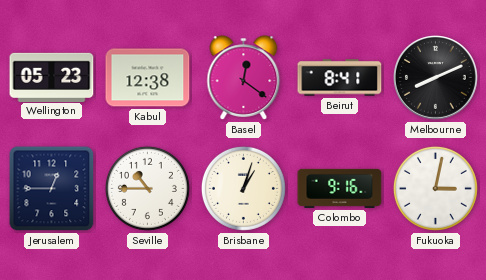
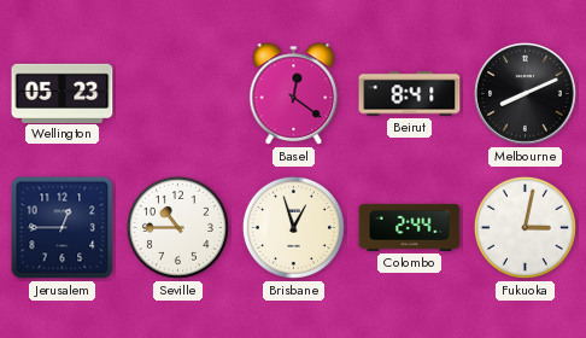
Kabul: 12:38 -> none (148, 78)
Brisbane: 1:03 -> 12:57 (293, 227)
Colombo: 9:16 -> 2:44 (410, 227)
